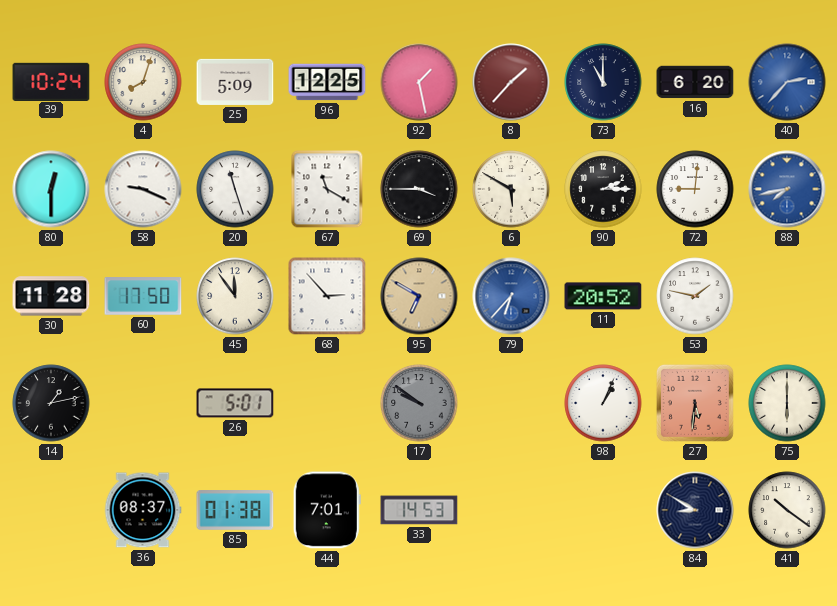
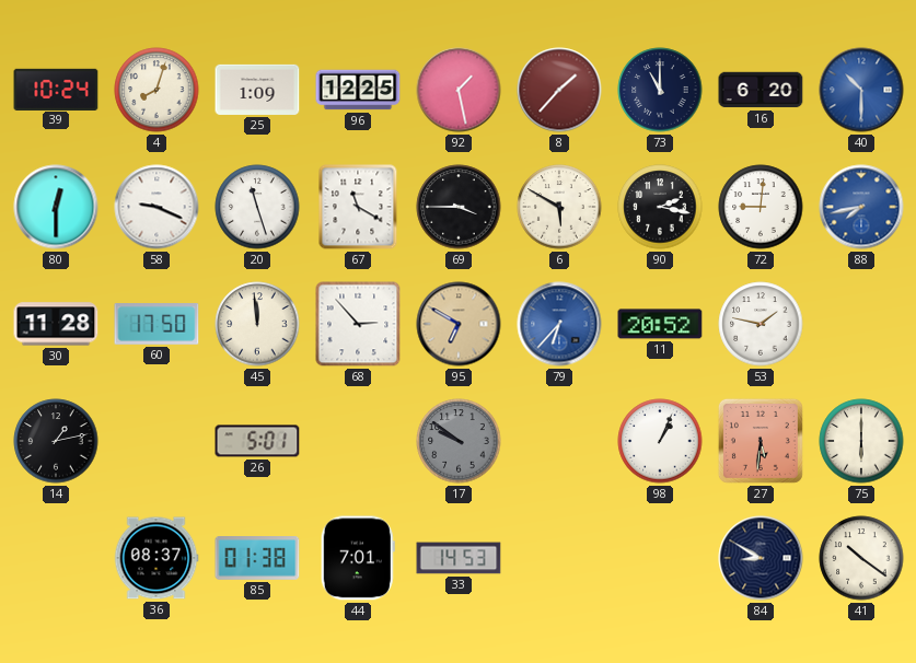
25: 5:09 -> 1:09 (257, 90)
40: 2:37 -> 10:30 (861, 90)
90: 2:15 -> 2:17 (660, 207)
45: 11:54 -> 11:59 (257, 324)
